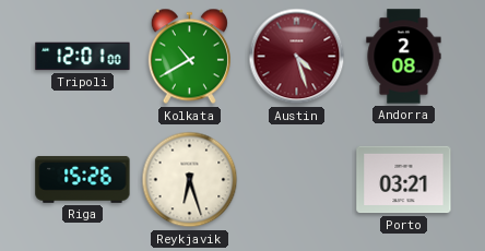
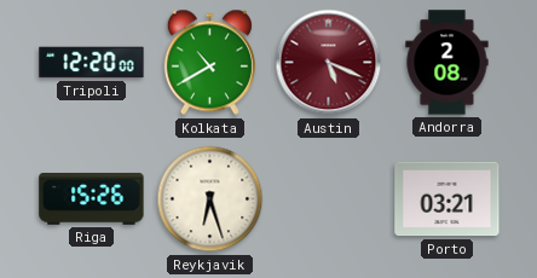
Tripoli: 12:01 -> 12:20 (92, 63)
Austin: 4:27 -> 5:19 (329, 63)
